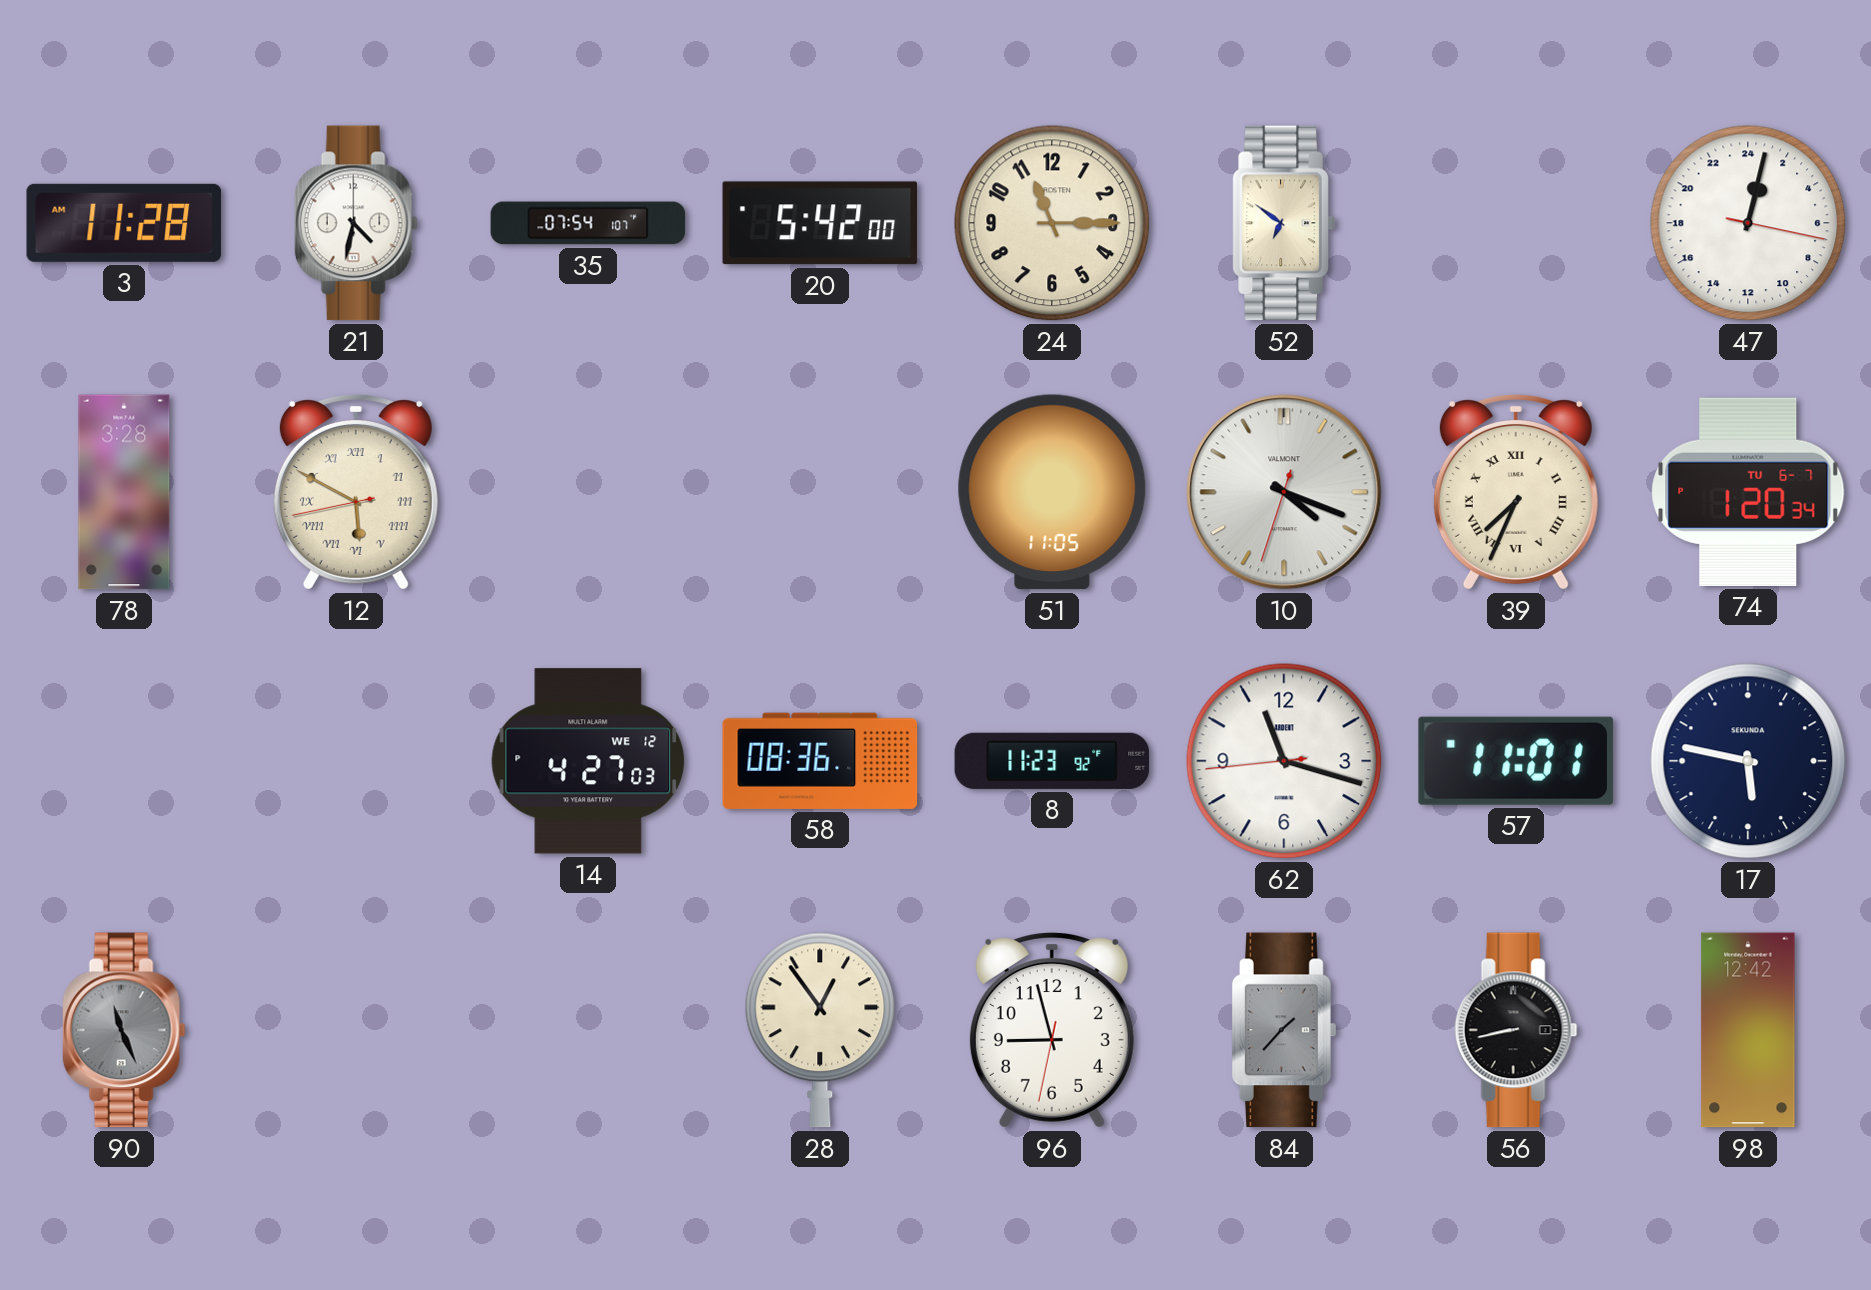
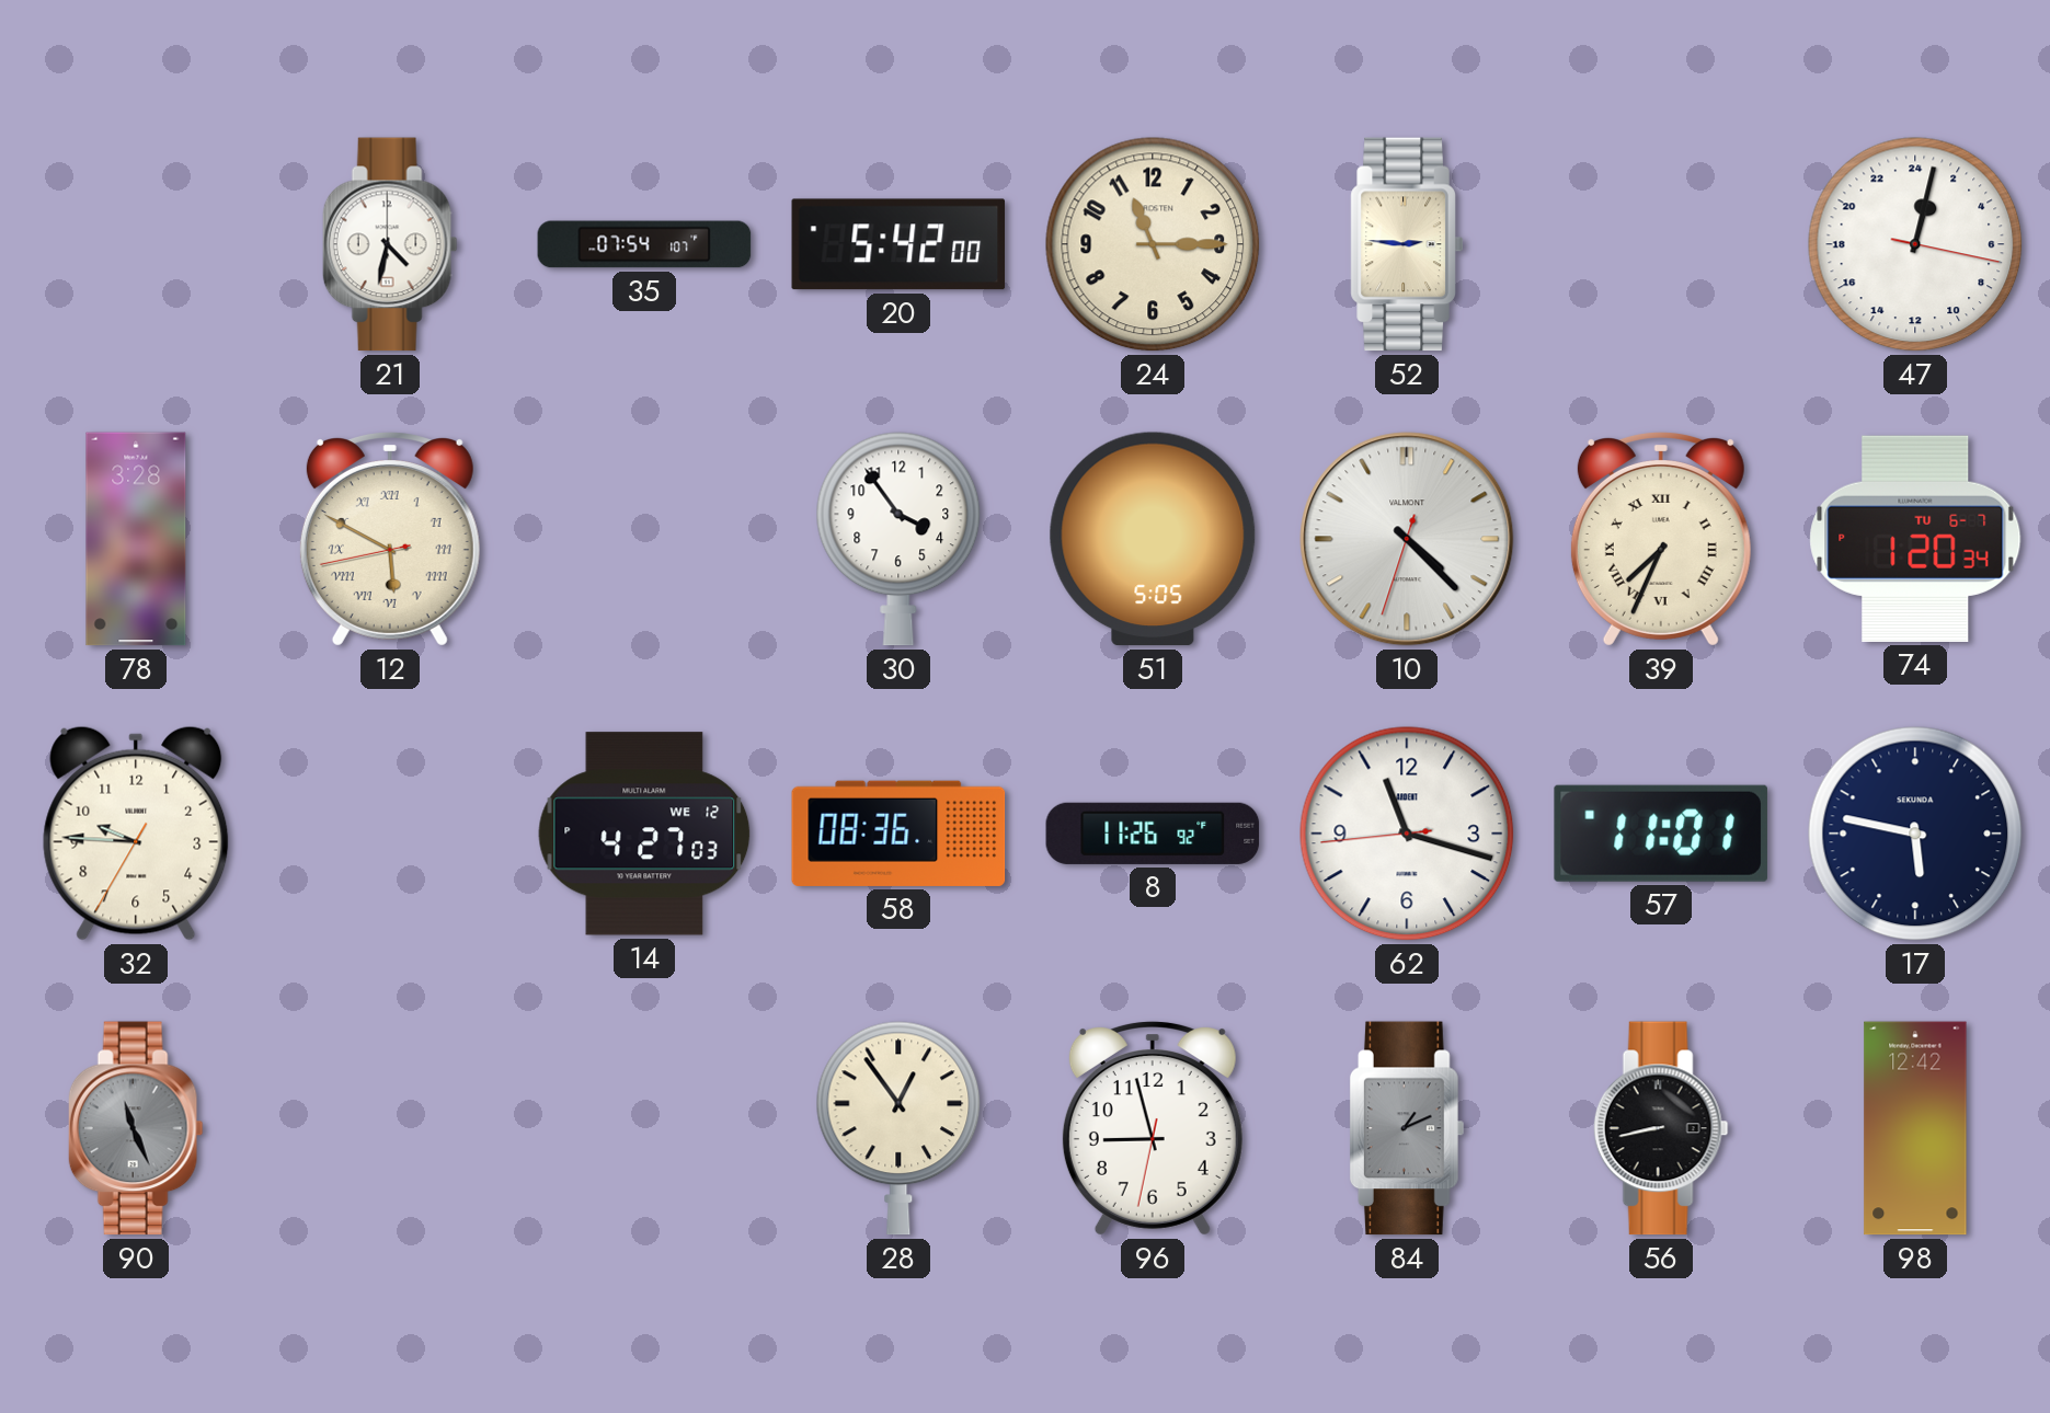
3: 11:28 -> none (124, 223)
52: 6:51 -> 2:46 (1407, 244)
30: none -> 3:54 (898, 539)
51: 11:05 -> 5:05 (1153, 539)
10: 4:18 -> 4:22 (1407, 539)
32: none -> 9:45 (136, 834)
8: 11:23 -> 11:26 (1153, 834)
84: 1:37 -> 1:11 (1406, 1128)
